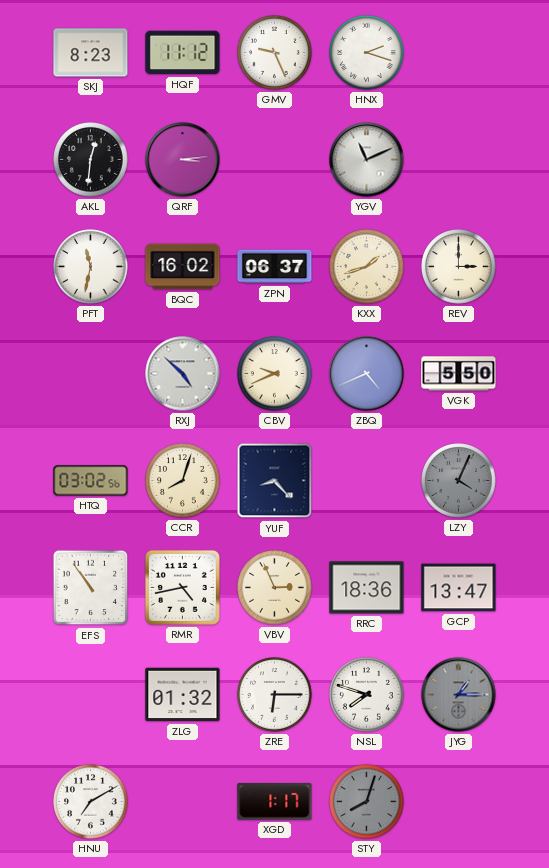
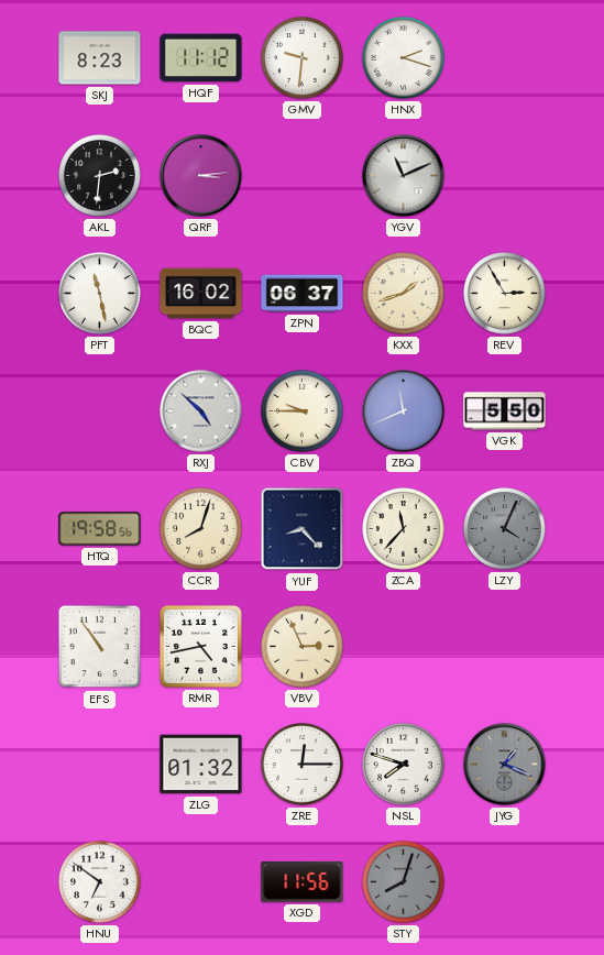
GMV: 9:26 -> 9:31 (303, 58)
AKL: 12:31 -> 2:31 (100, 176)
PFT: 11:32 -> 11:28 (100, 294)
REV: 3:00 -> 2:55 (505, 294)
CBV: 9:41 -> 9:45 (303, 411)
ZBQ: 4:41 -> 11:41 (404, 411)
HTQ: 03:02 -> 19:58 (100, 529)
ZCA: none -> 11:37 (404, 529)
RRC: 18:36 -> none (367, 588)
GCP: 13:47 -> none (459, 588)
ZRE: 6:15 -> 12:15 (303, 765)
JYG: 1:15 -> 1:19 (505, 765)
HNU: 7:10 -> 6:51 (100, 882)
XGD: 1:17 -> 11:56 (303, 882)
